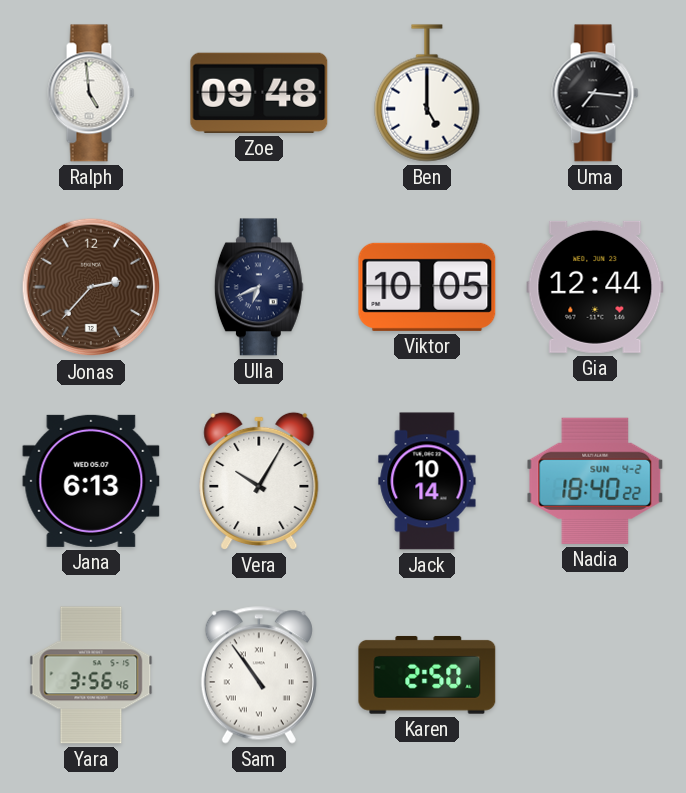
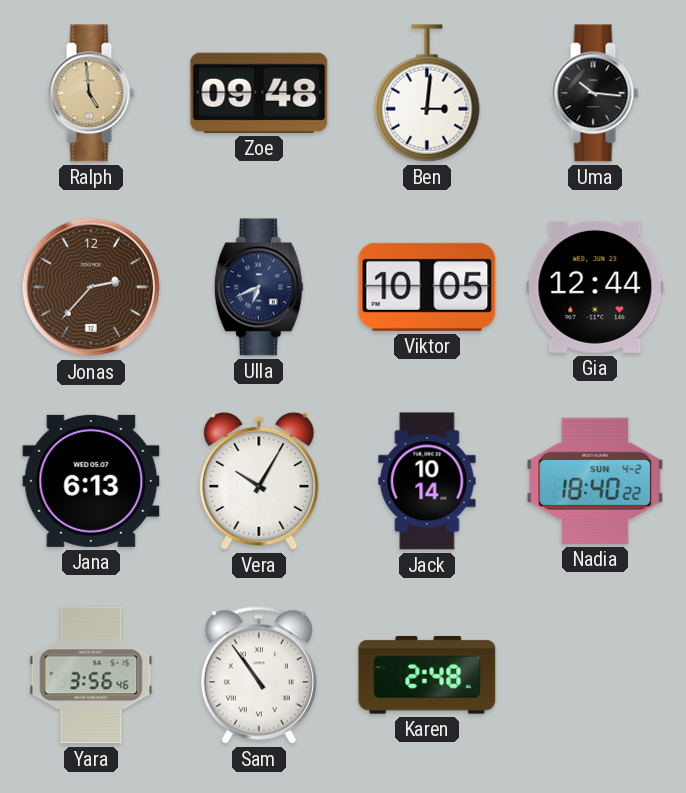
Ralph dial: white -> champagne (91, 93)
Ben: 5:00 -> 3:01 (427, 93)
Uma: 7:16 -> 10:16 (595, 93)
Karen: 2:50 -> 2:48 (427, 675)
